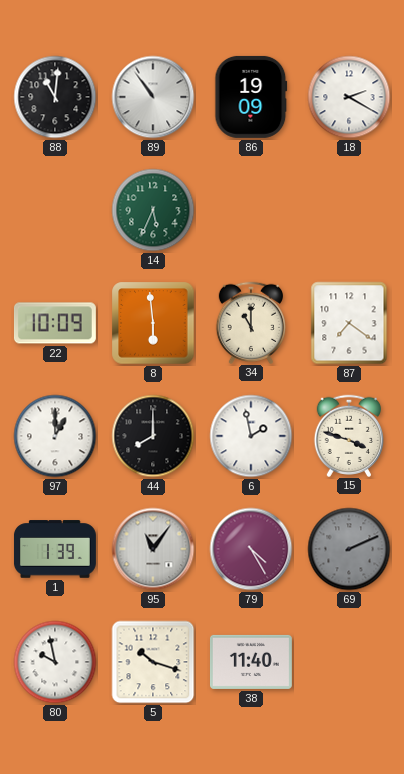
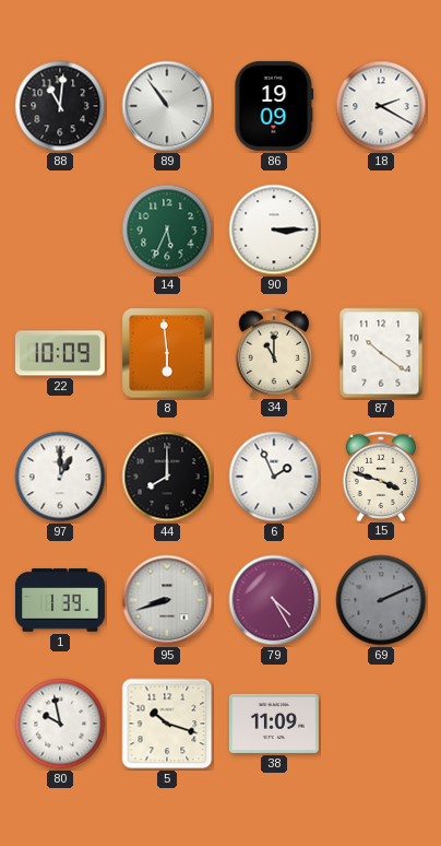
90: none -> 3:15 (274, 230)
87: 7:21 -> 10:21 (381, 353)
6: 1:58 -> 1:56 (274, 477)
95: 11:06 -> 8:42 (167, 600)
38: 11:40 -> 11:09 (274, 724)
